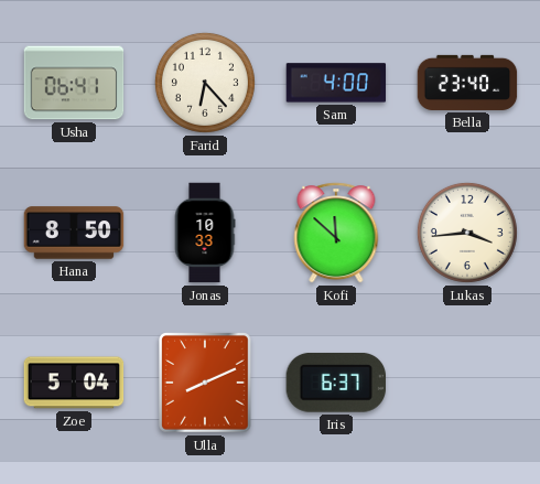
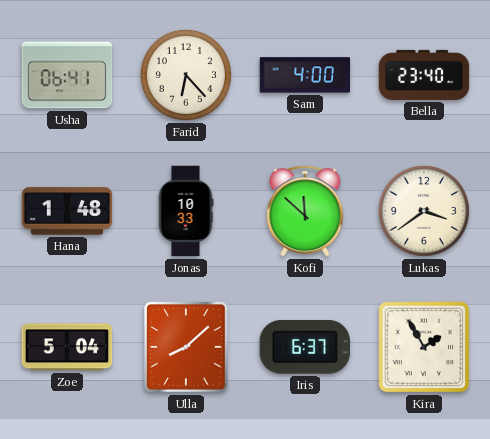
Hana: 8:50 -> 1:48 (67, 211)
Lukas: 3:44 -> 3:39 (424, 211)
Ulla: 8:11 -> 8:08 (187, 348)
Kira: none -> 1:55 (424, 347)
